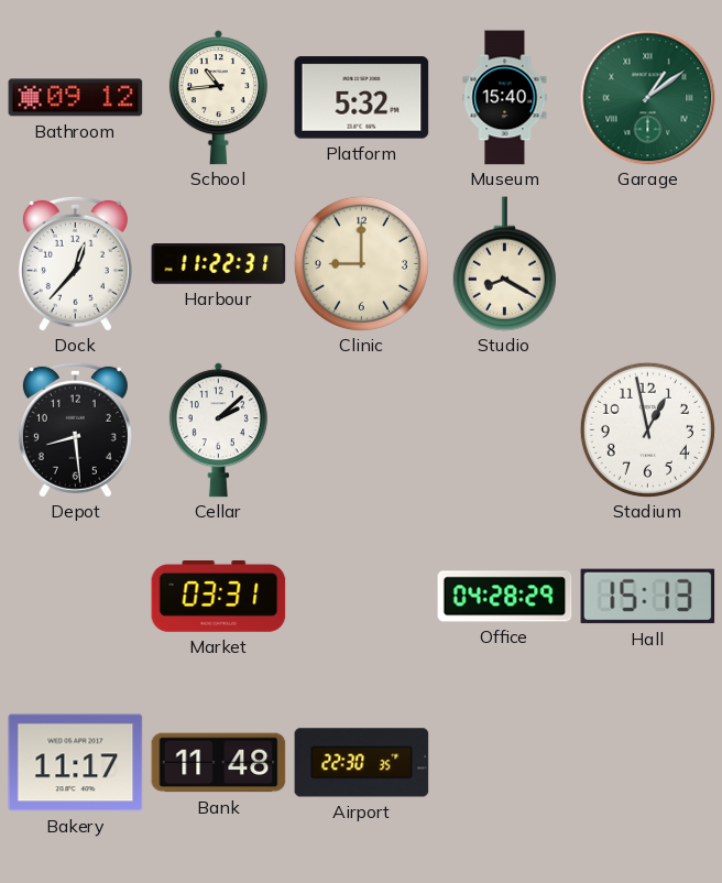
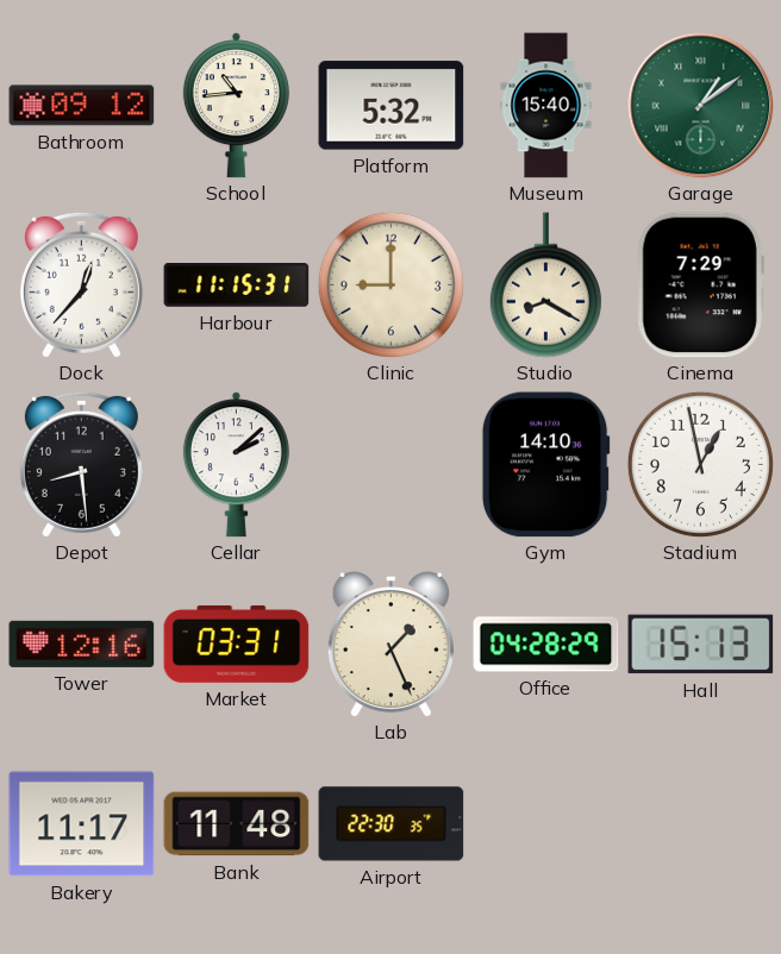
Harbour: 11:22 -> 11:15 (237, 285)
Cinema: none -> 7:29 (700, 285)
Gym: none -> 14:10 (545, 465)
Tower: none -> 12:16 (82, 644)
Lab: none -> 1:26 (390, 644)
